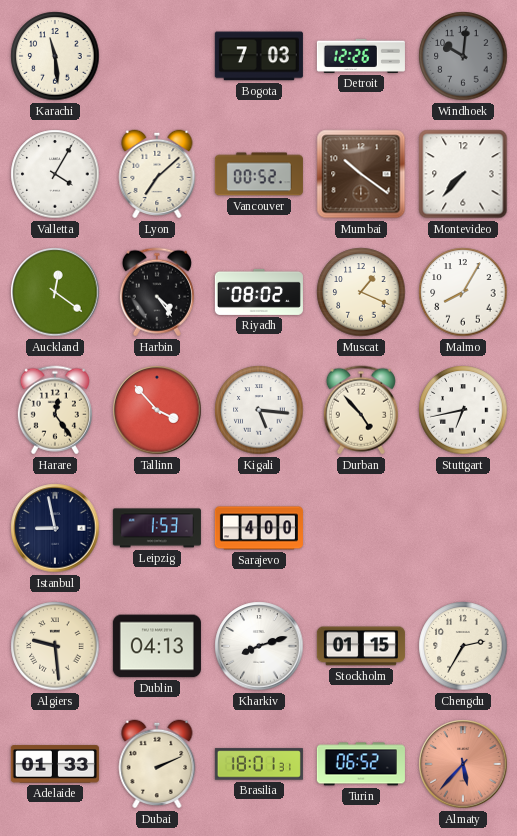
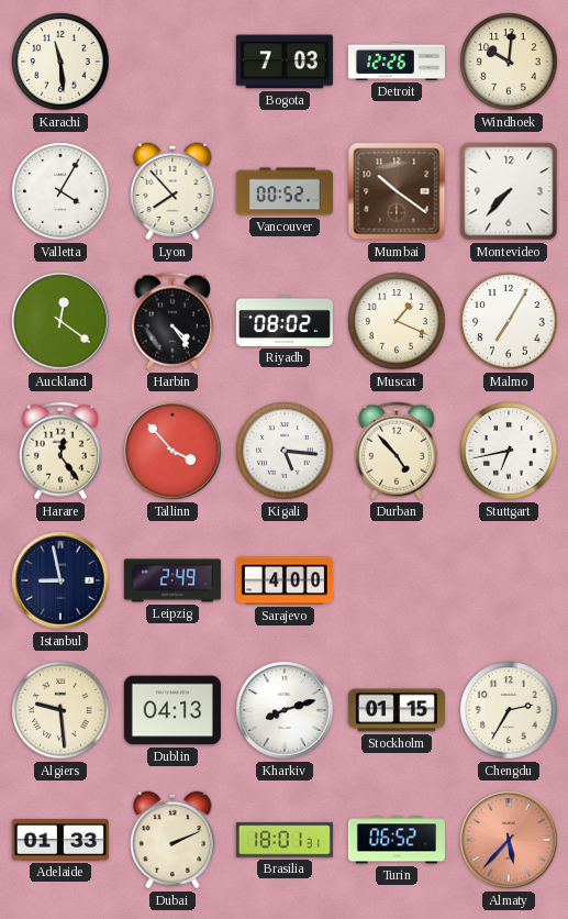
Windhoek dial: grey -> cream (509, 62)
Lyon: 7:08 -> 7:53 (172, 191)
Malmo: 8:05 -> 7:05 (509, 321)
Leipzig: 1:53 -> 2:49 (172, 580)
